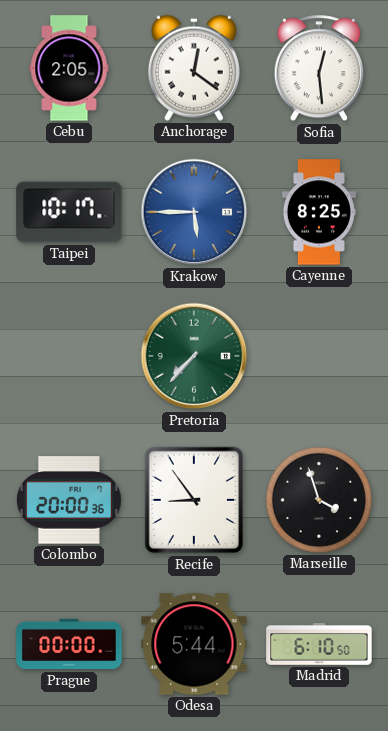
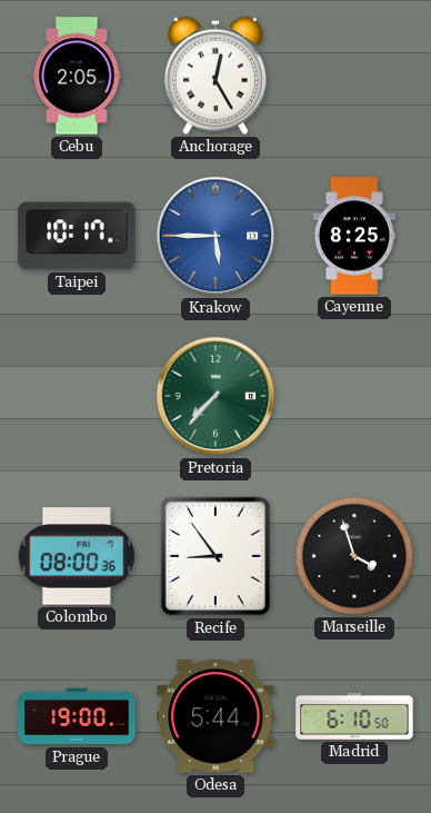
Anchorage: 12:21 -> 12:25 (215, 76)
Sofia: 12:29 -> none (319, 69)
Colombo: 20:00 -> 08:00 (77, 556)
Prague: 00:00 -> 19:00 (77, 716)
